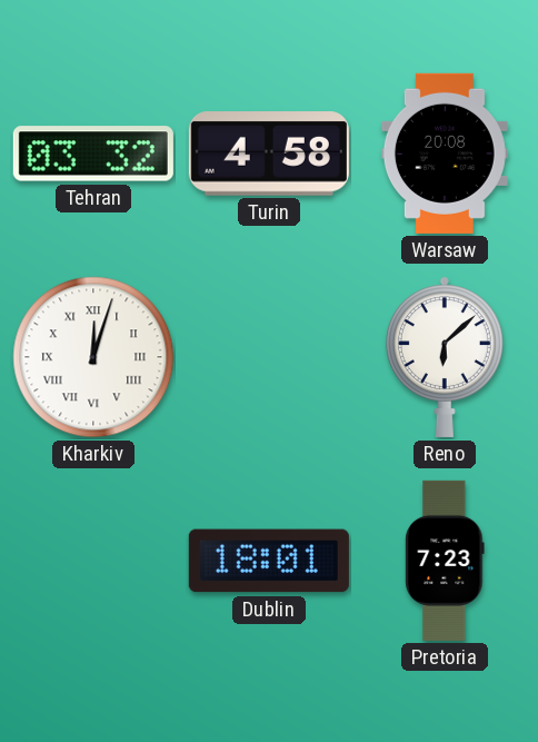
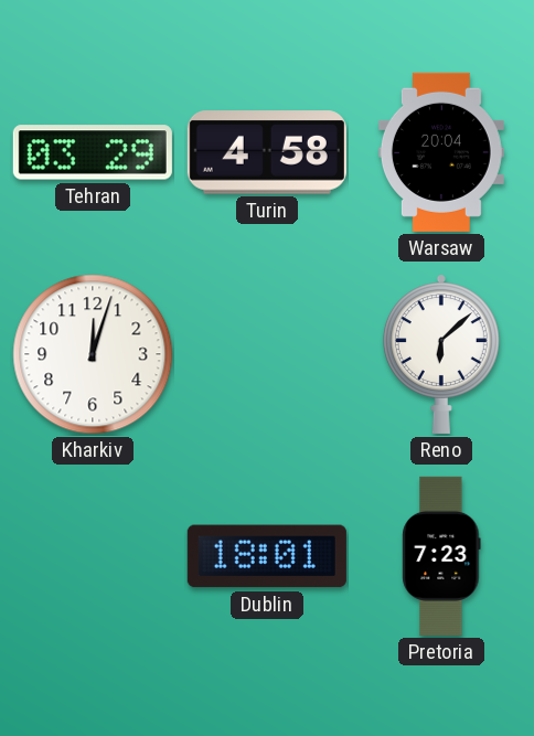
Tehran: 03:32 -> 03:29 (93, 152)
Warsaw: 20:08 -> 20:04 (441, 152)
Kharkiv numerals: Roman -> Arabic (93, 354)
